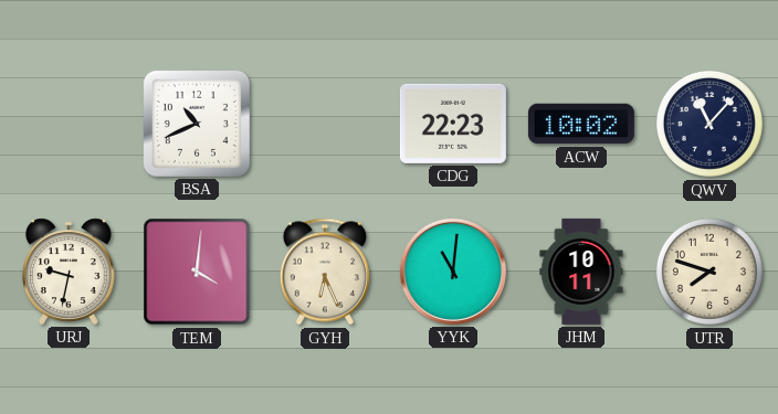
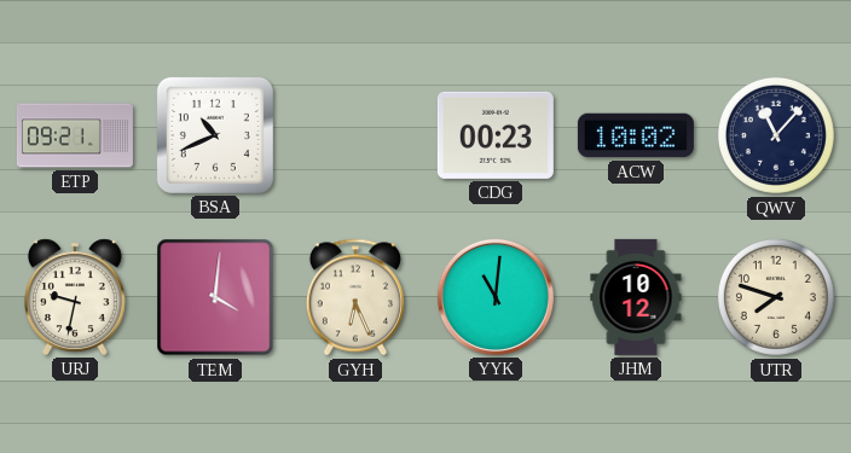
ETP: none -> 09:21 (75, 135)
CDG: 22:23 -> 00:23 (496, 135)
JHM: 10:11 -> 10:12 (636, 297)
